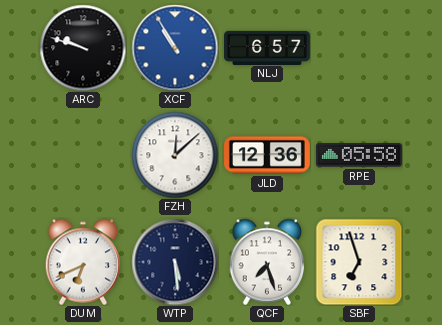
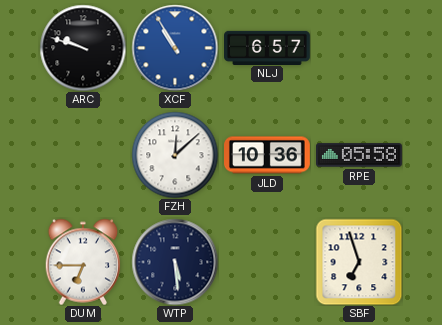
JLD: 12:36 -> 10:36 (268, 155)
DUM: 6:41 -> 6:45 (83, 262)
QCF: 7:27 -> none (267, 262)
